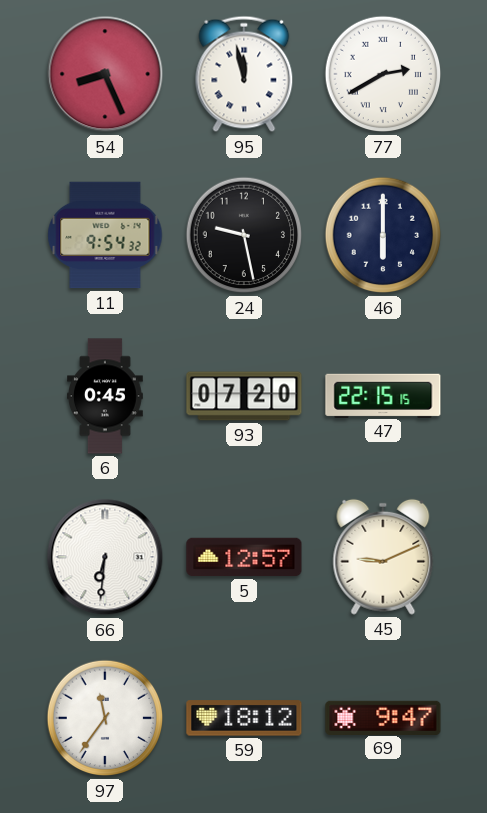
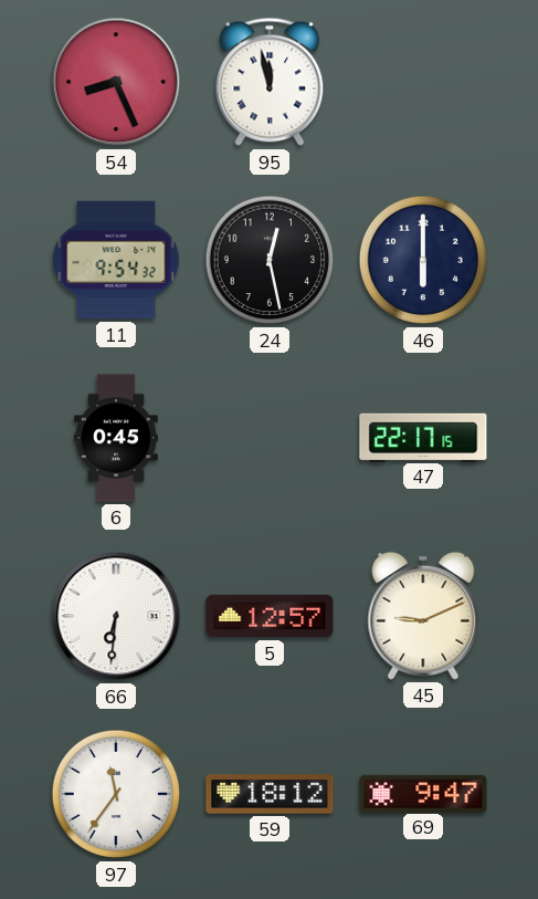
77: 2:40 -> none (383, 74)
24: 9:28 -> 12:28 (270, 260)
93: 07:20 -> none (244, 396)
47: 22:15 -> 22:17 (423, 437)
